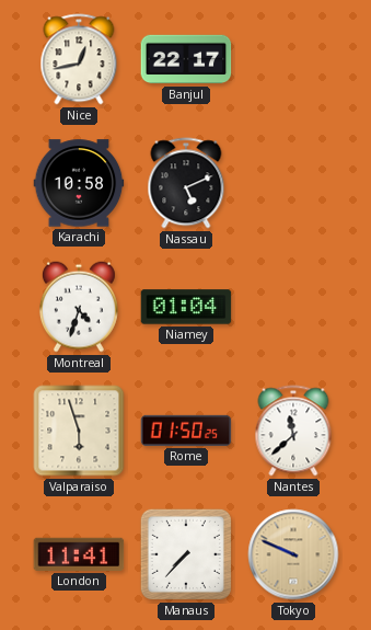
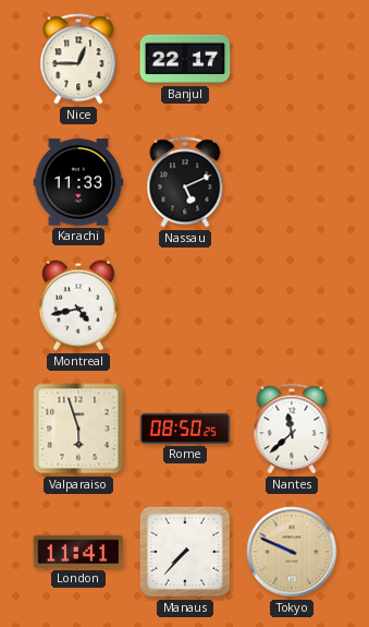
Nice: 12:43 -> 12:45 (78, 59)
Karachi: 10:58 -> 11:33 (78, 182)
Montreal: 4:33 -> 4:43 (78, 305)
Niamey: 01:04 -> none (186, 307)
Rome: 01:50 -> 08:50 (185, 429)
